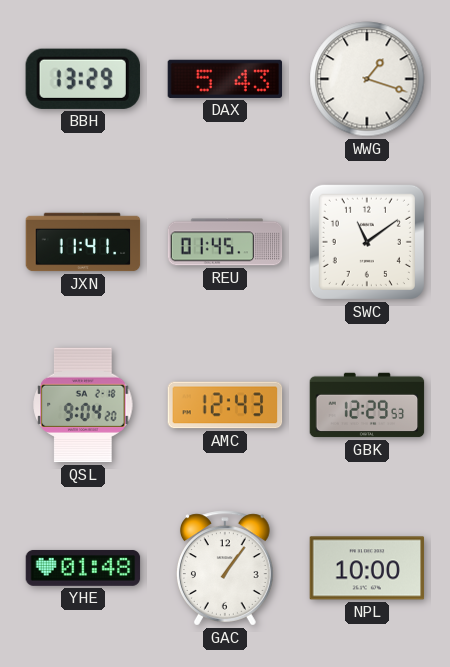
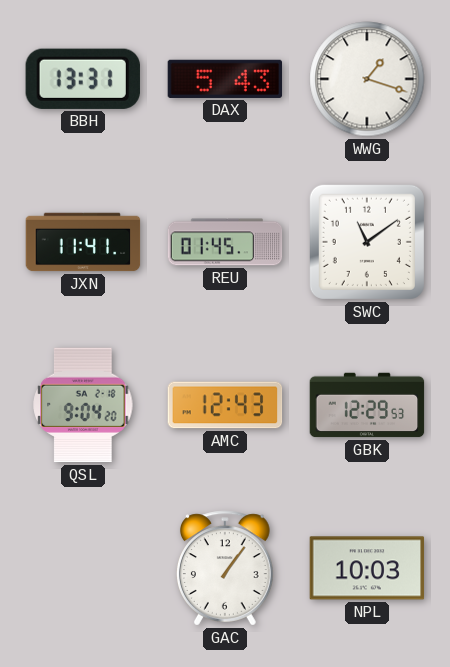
BBH: 13:29 -> 13:31 (83, 79)
YHE: 01:48 -> none (83, 568)
NPL: 10:00 -> 10:03 (367, 568)
